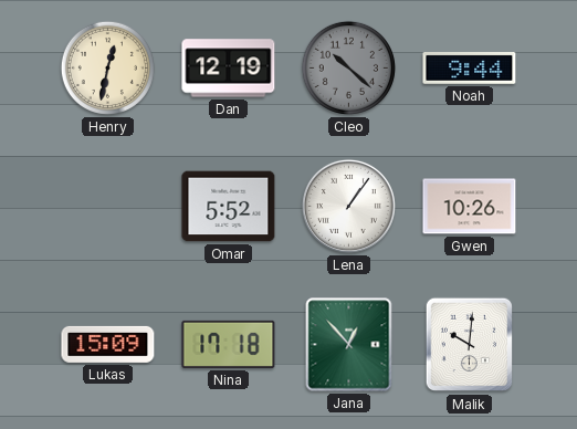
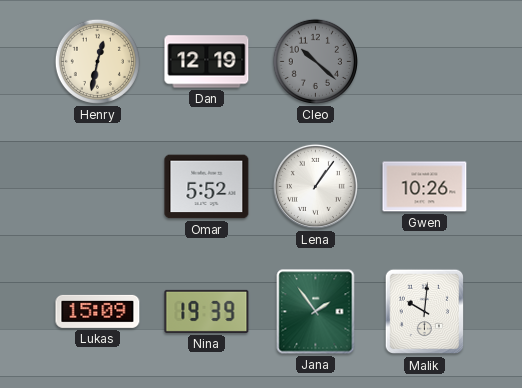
Noah: 9:44 -> none (470, 69)
Nina: 17:18 -> 19:39 (207, 311)
Jana: 12:53 -> 1:54 (316, 312)
